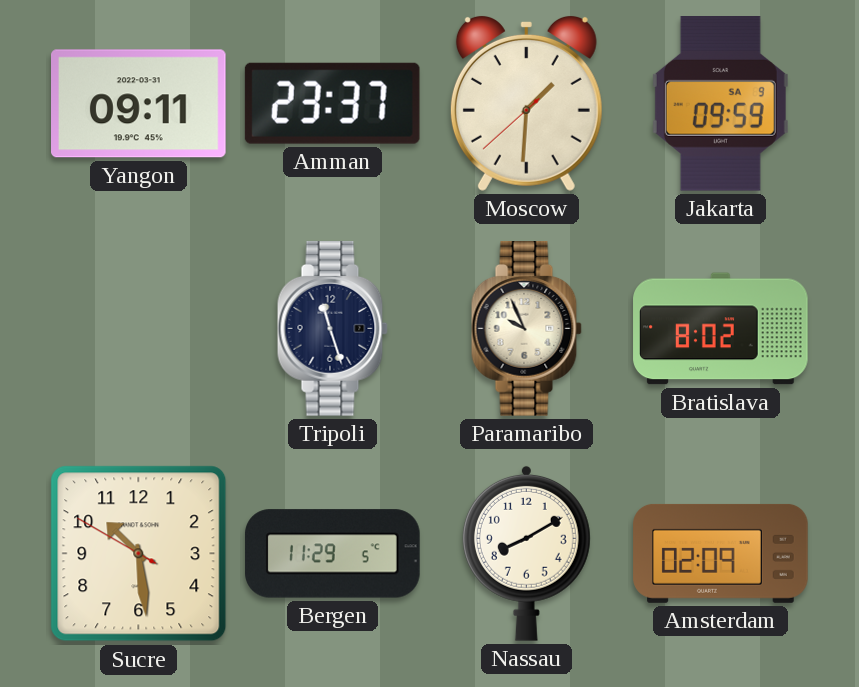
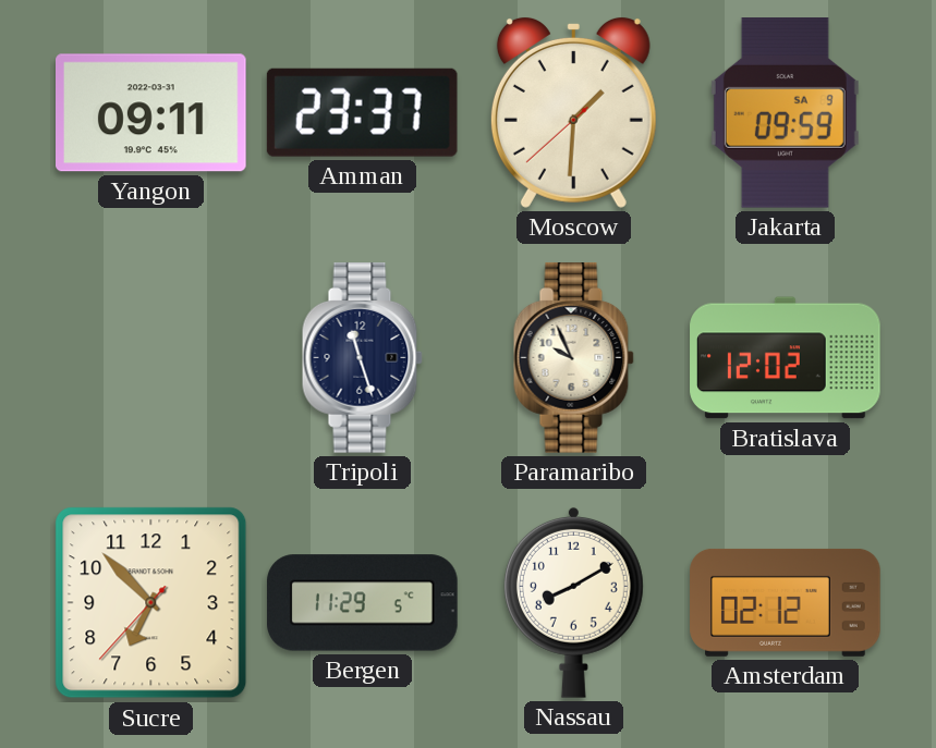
Bratislava: 8:02 -> 12:02 (786, 358)
Sucre: 10:28 -> 6:52 (151, 603)
Amsterdam: 02:09 -> 02:12 (786, 602)
